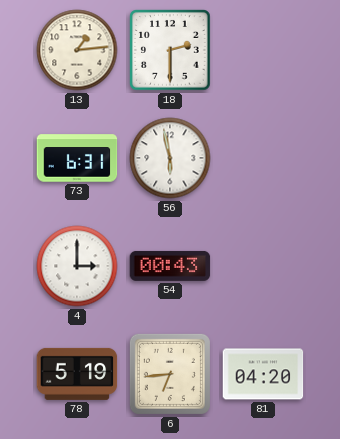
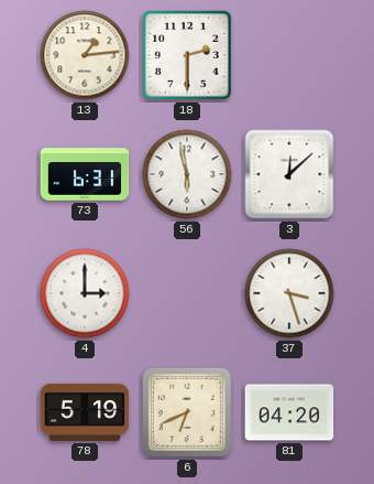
3: none -> 12:08 (289, 174)
54: 00:43 -> none (170, 266)
37: none -> 3:27 (289, 293)
6: 6:44 -> 6:41 (187, 412)
